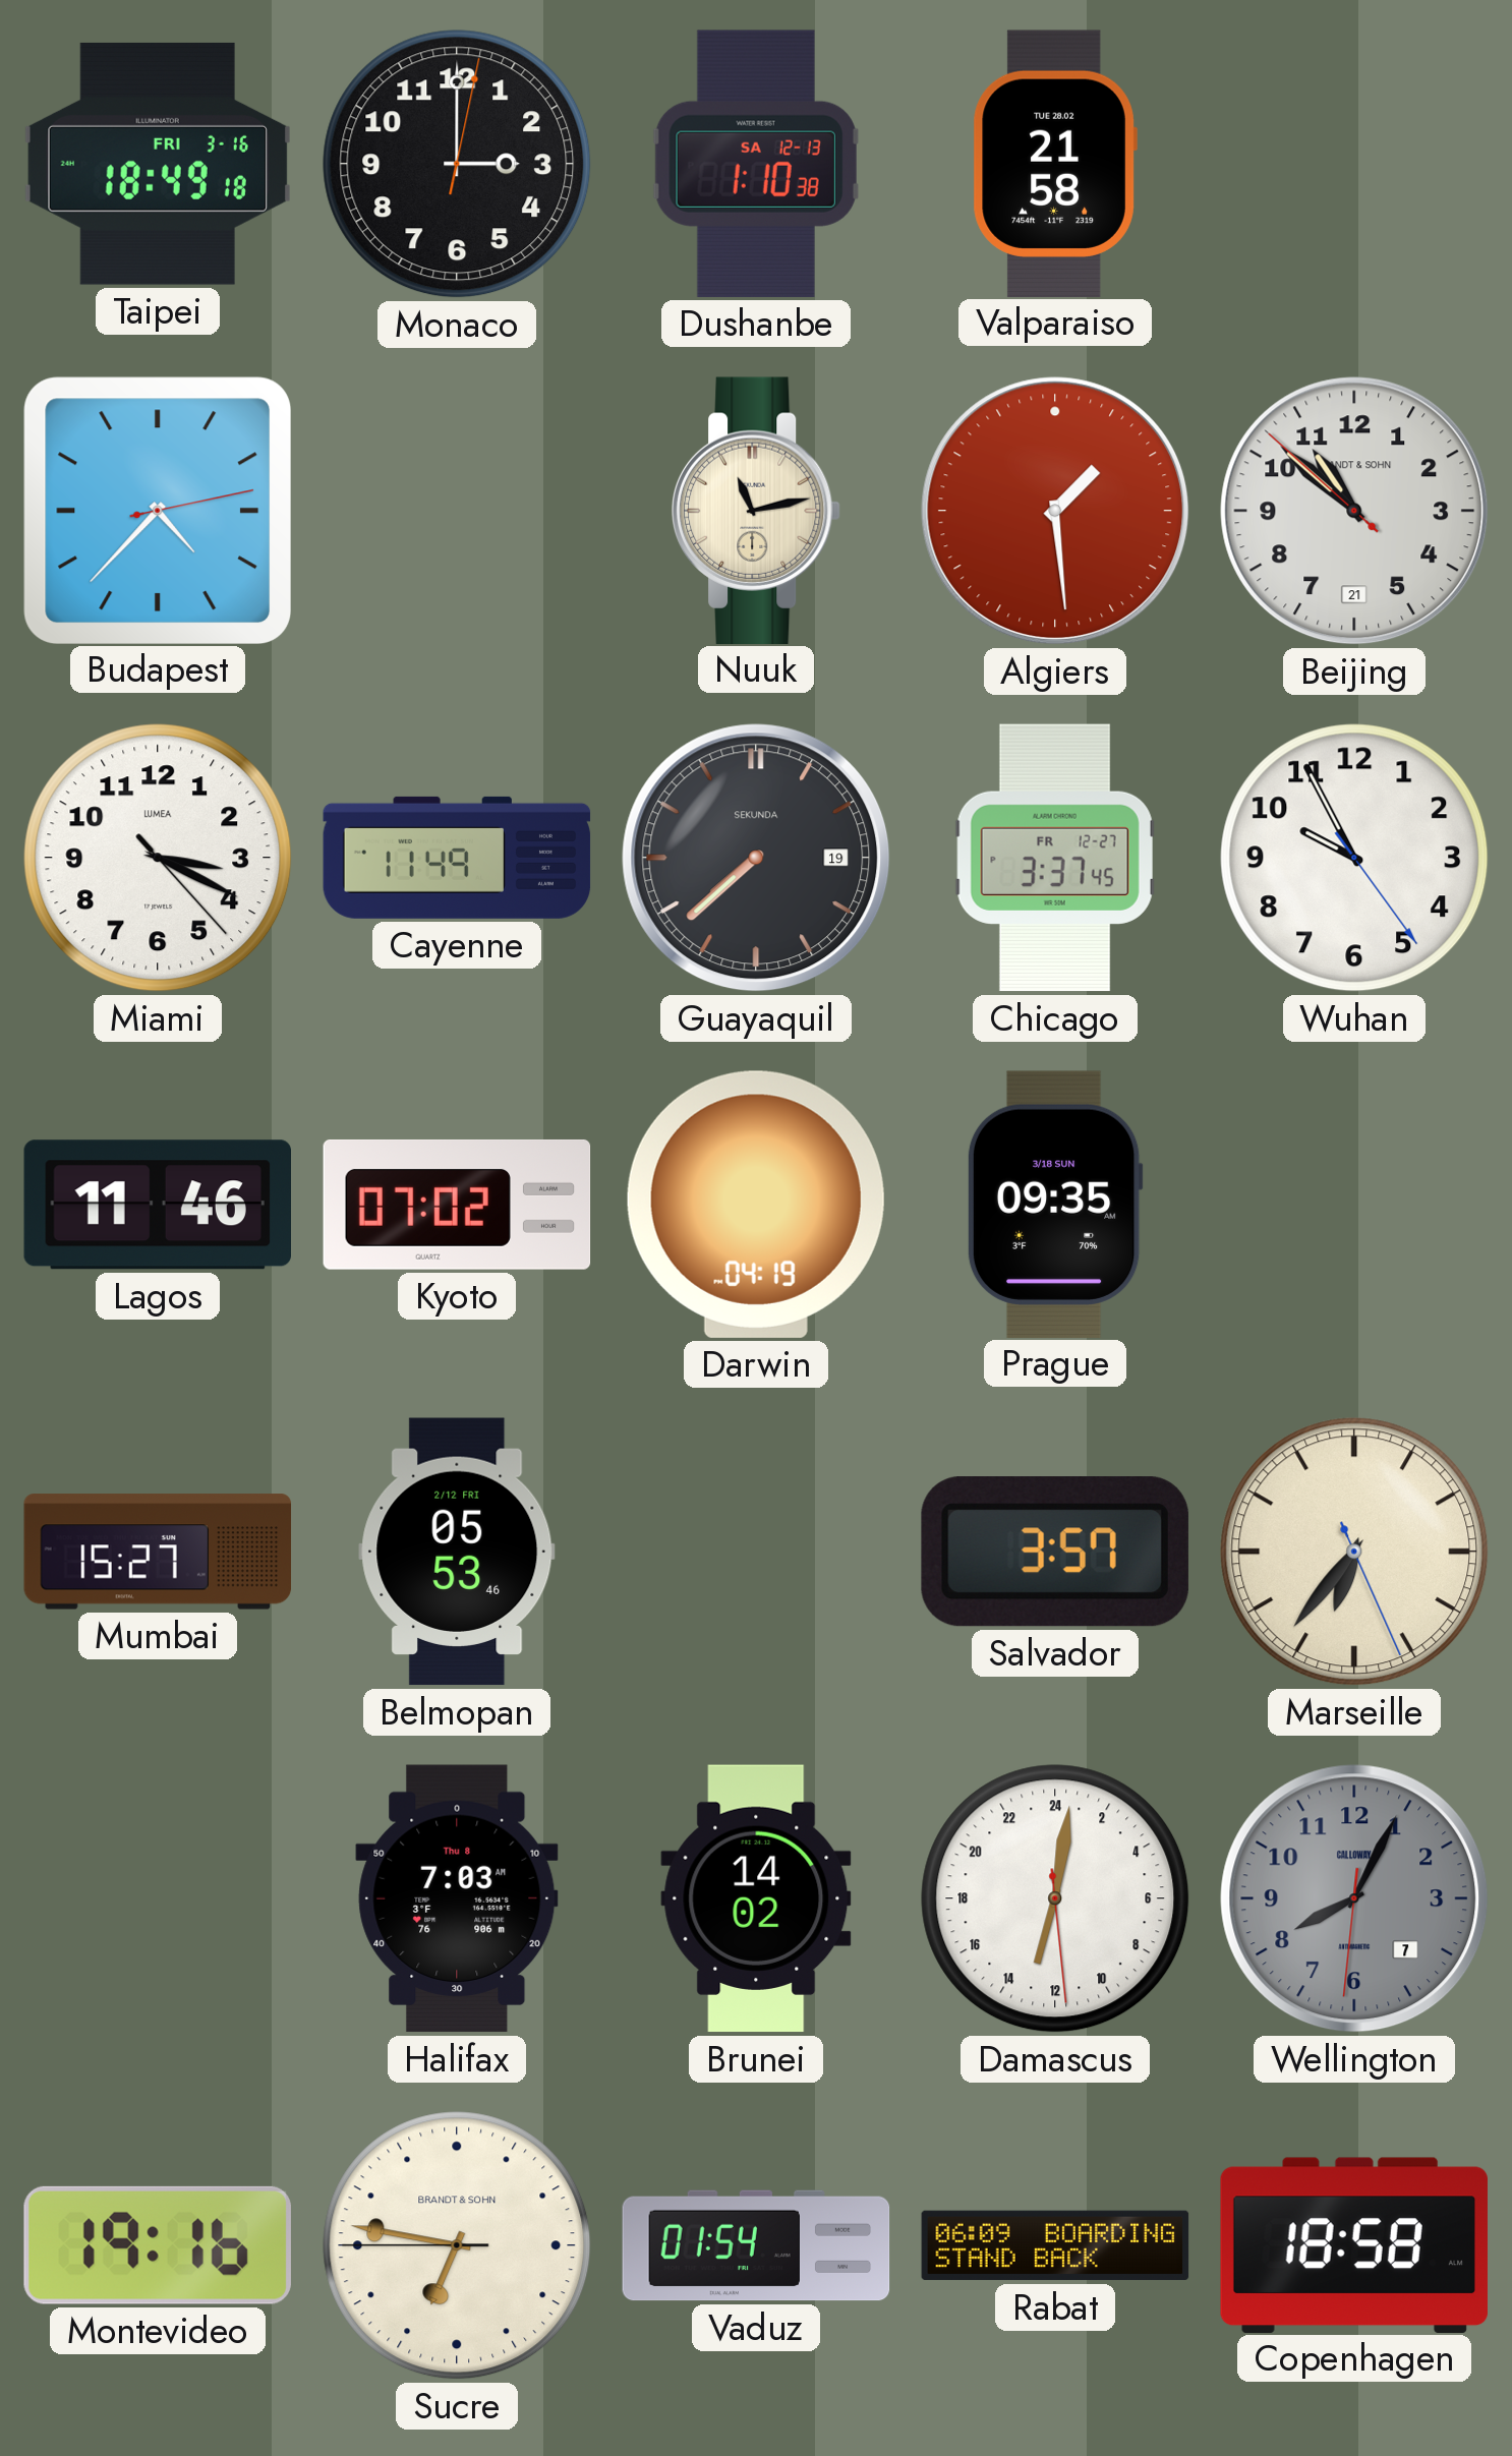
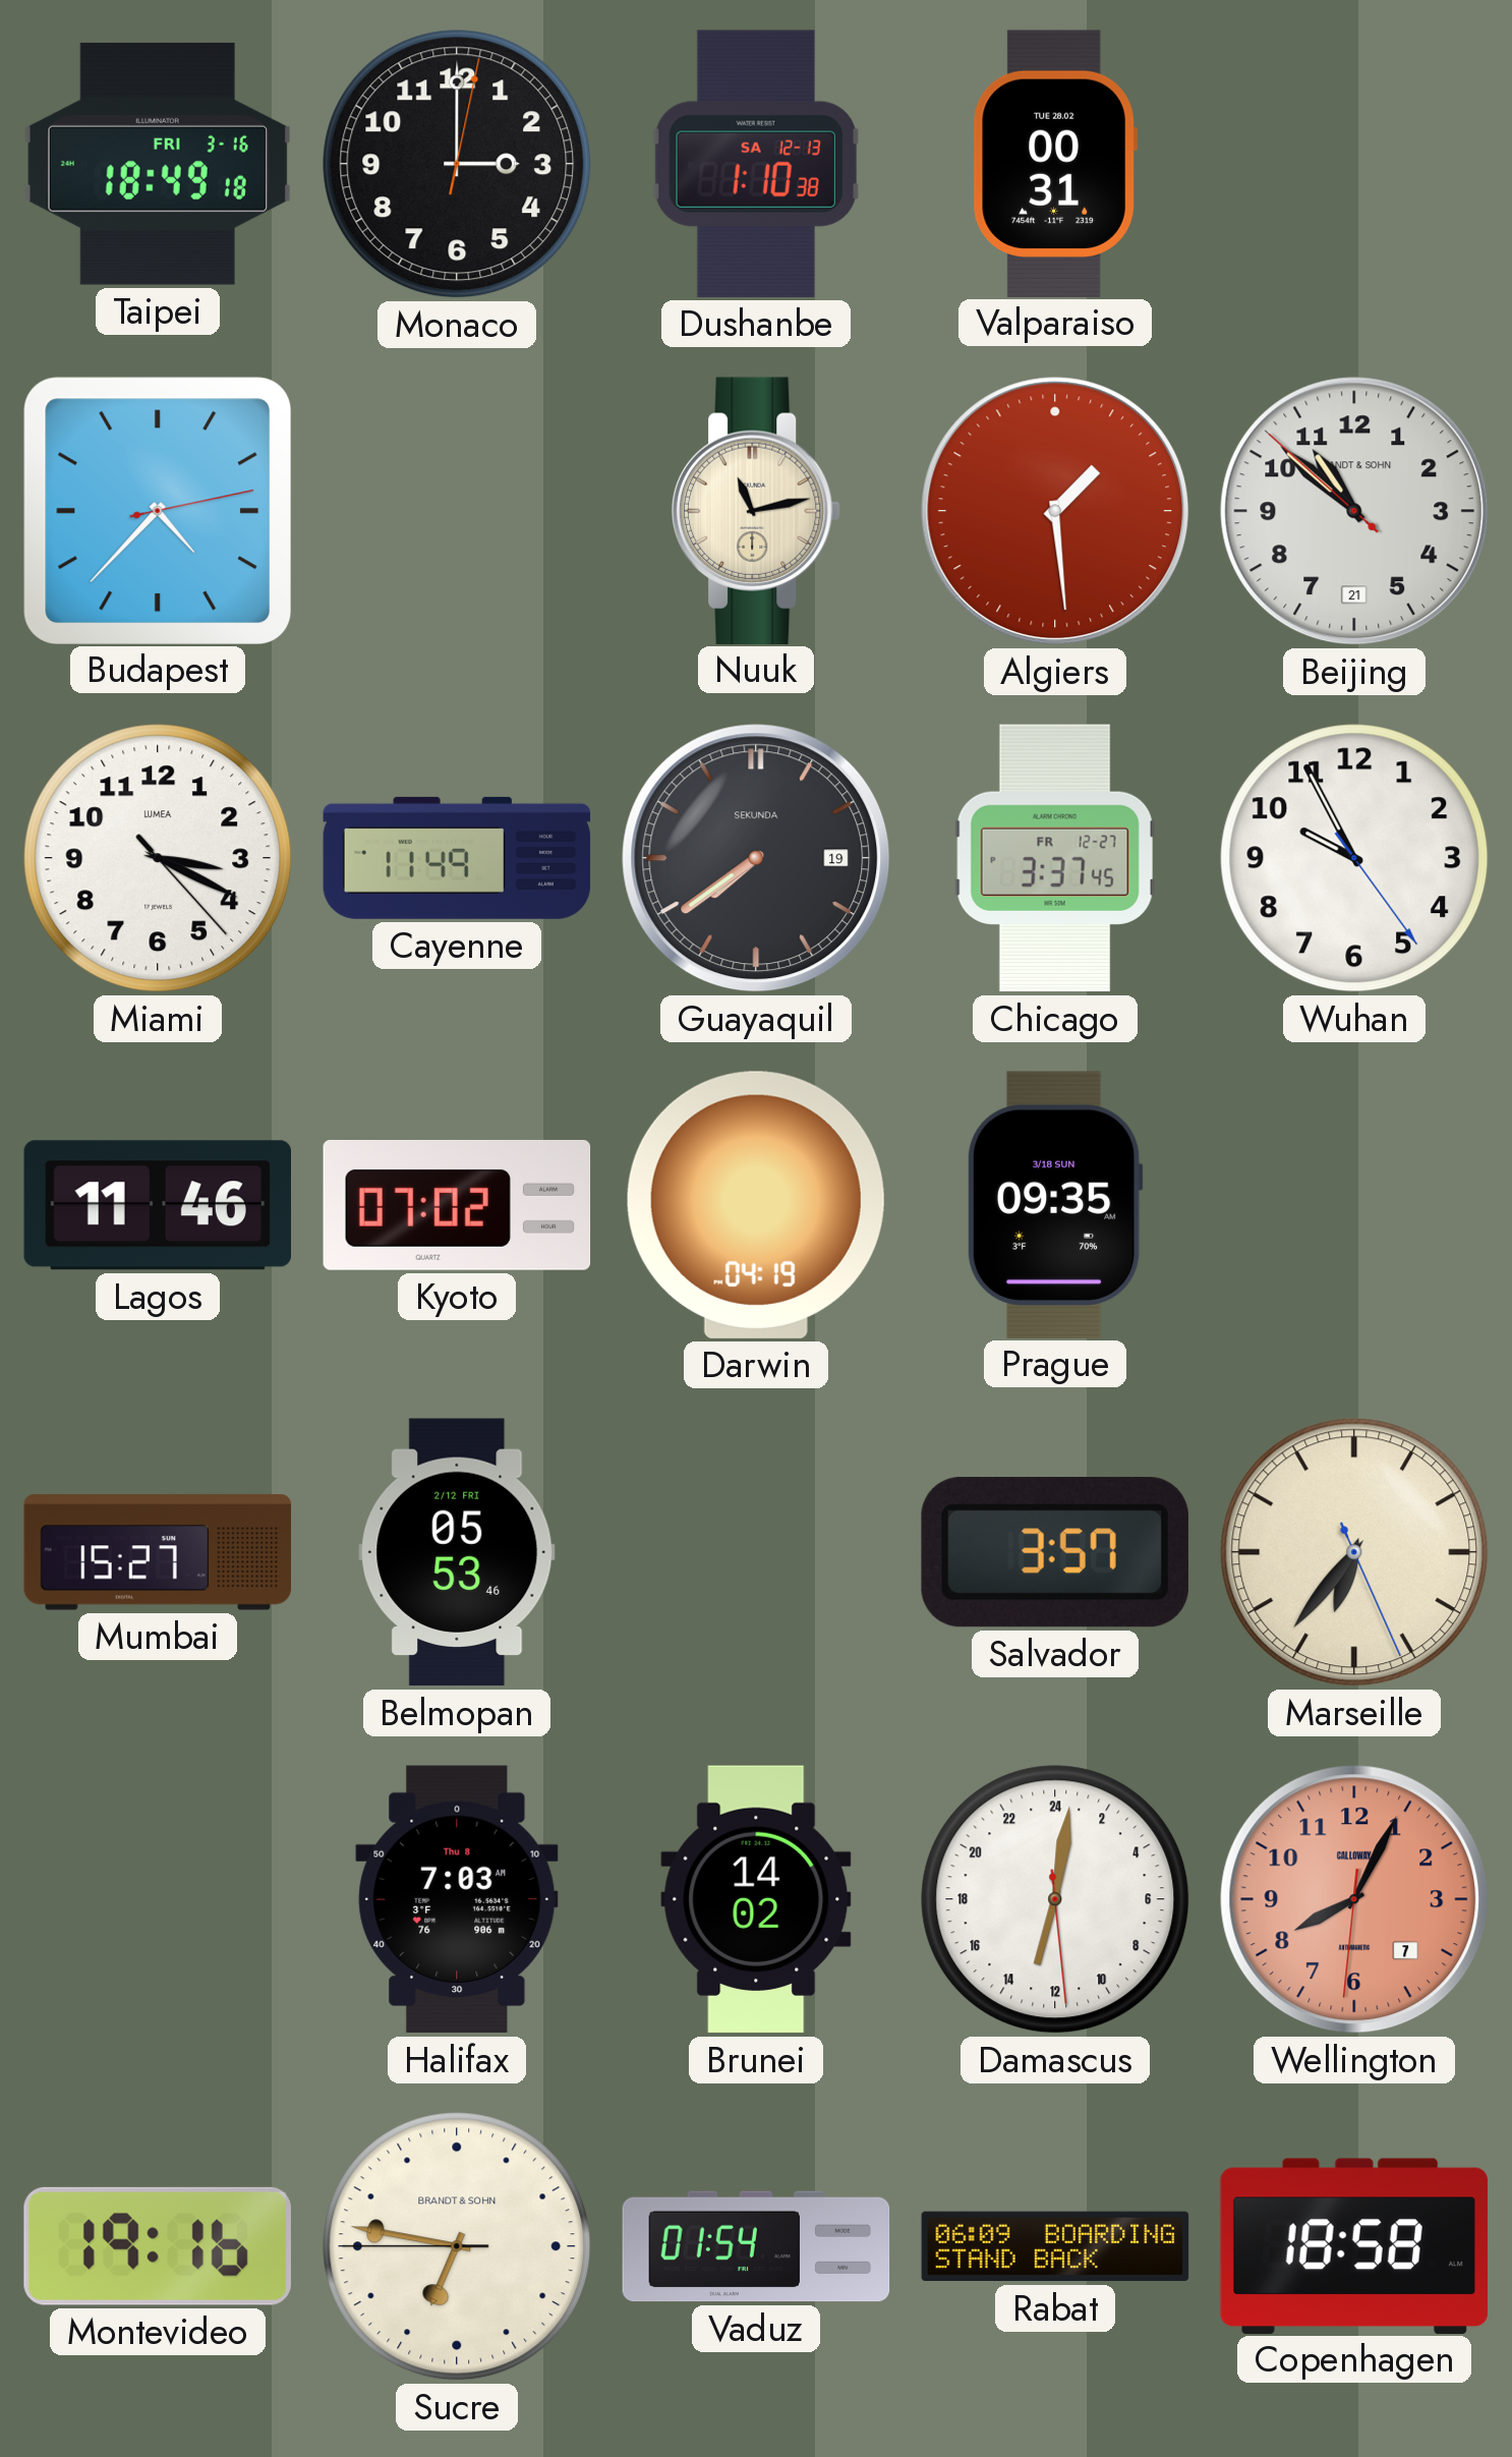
Valparaiso: 21:58 -> 00:31 (1055, 163)
Guayaquil: 7:38 -> 7:39 (756, 858)
Wellington dial: grey -> salmon (1354, 1899)
